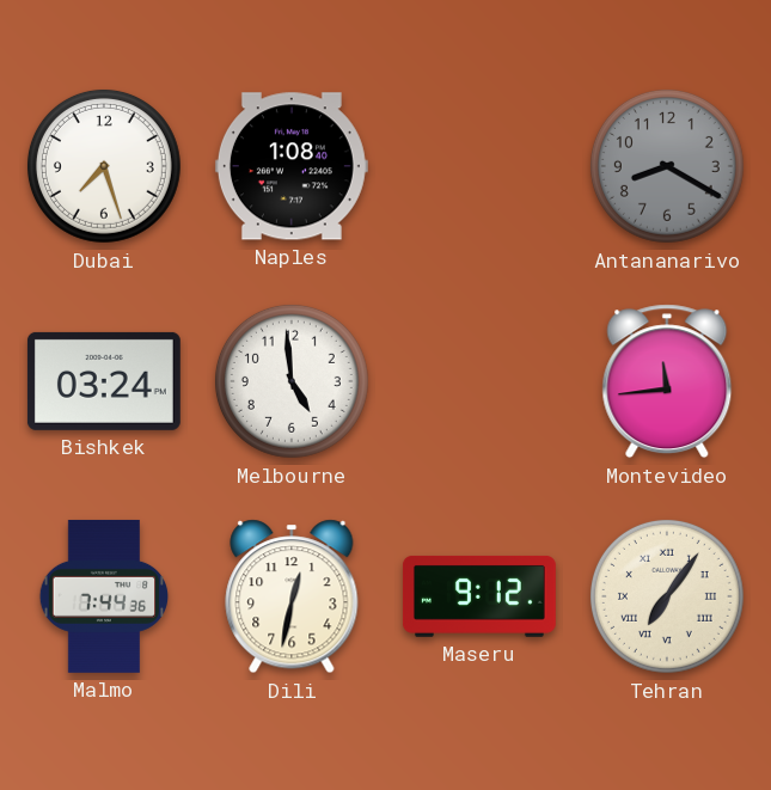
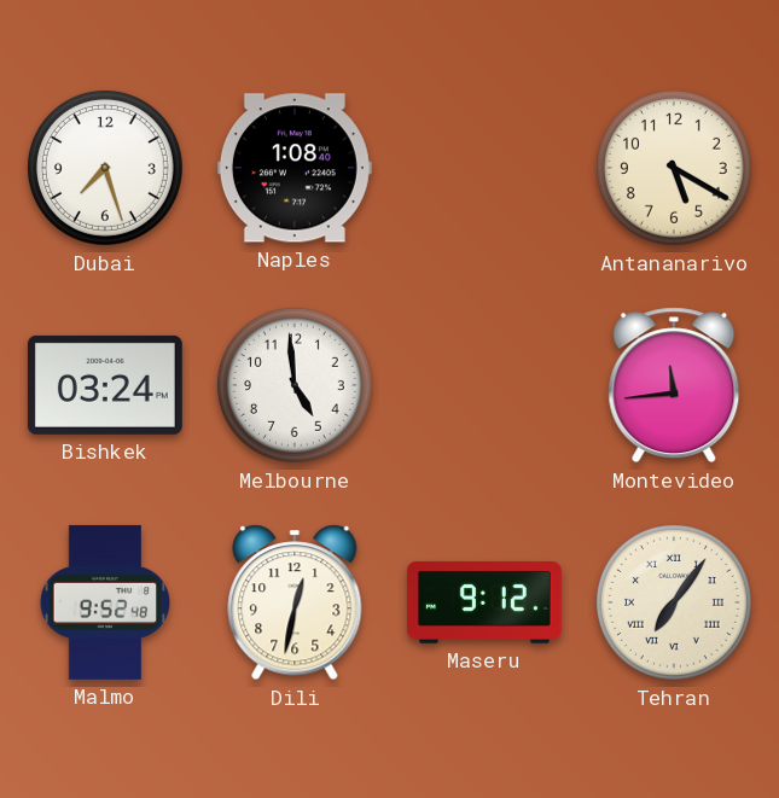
Antananarivo: 8:20 -> 5:20 (674, 168)
Antananarivo dial: grey -> cream (674, 168)
Malmo: 7:44 -> 9:52 (105, 602)
